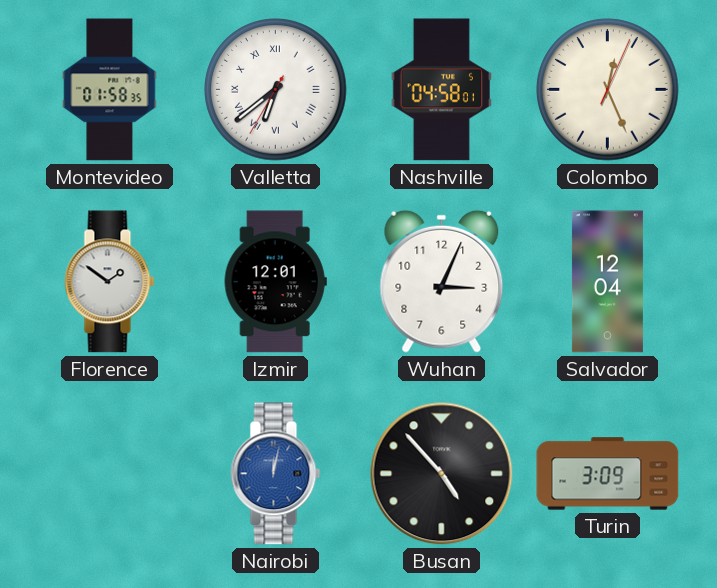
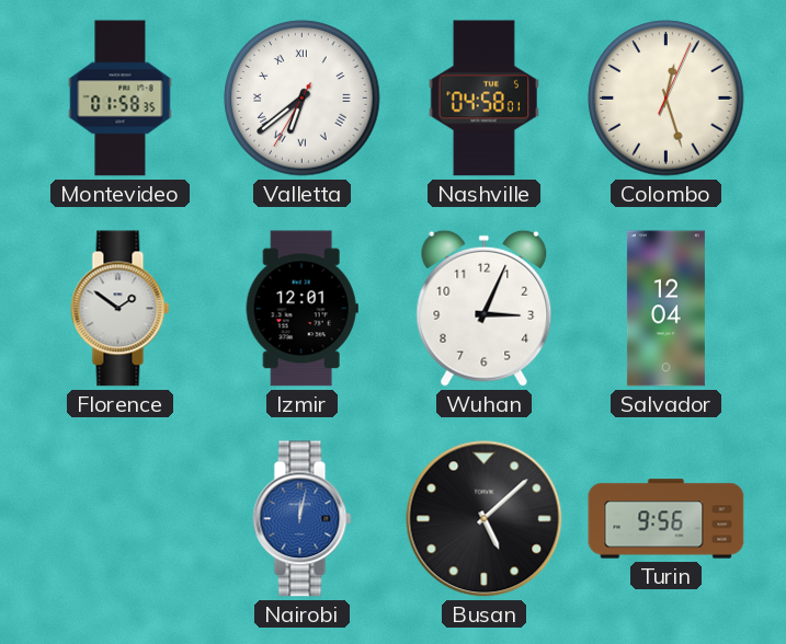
Colombo: 12:26 -> 12:27 (667, 99)
Busan: 4:53 -> 5:08 (485, 519)
Turin: 3:09 -> 9:56 (667, 519)
